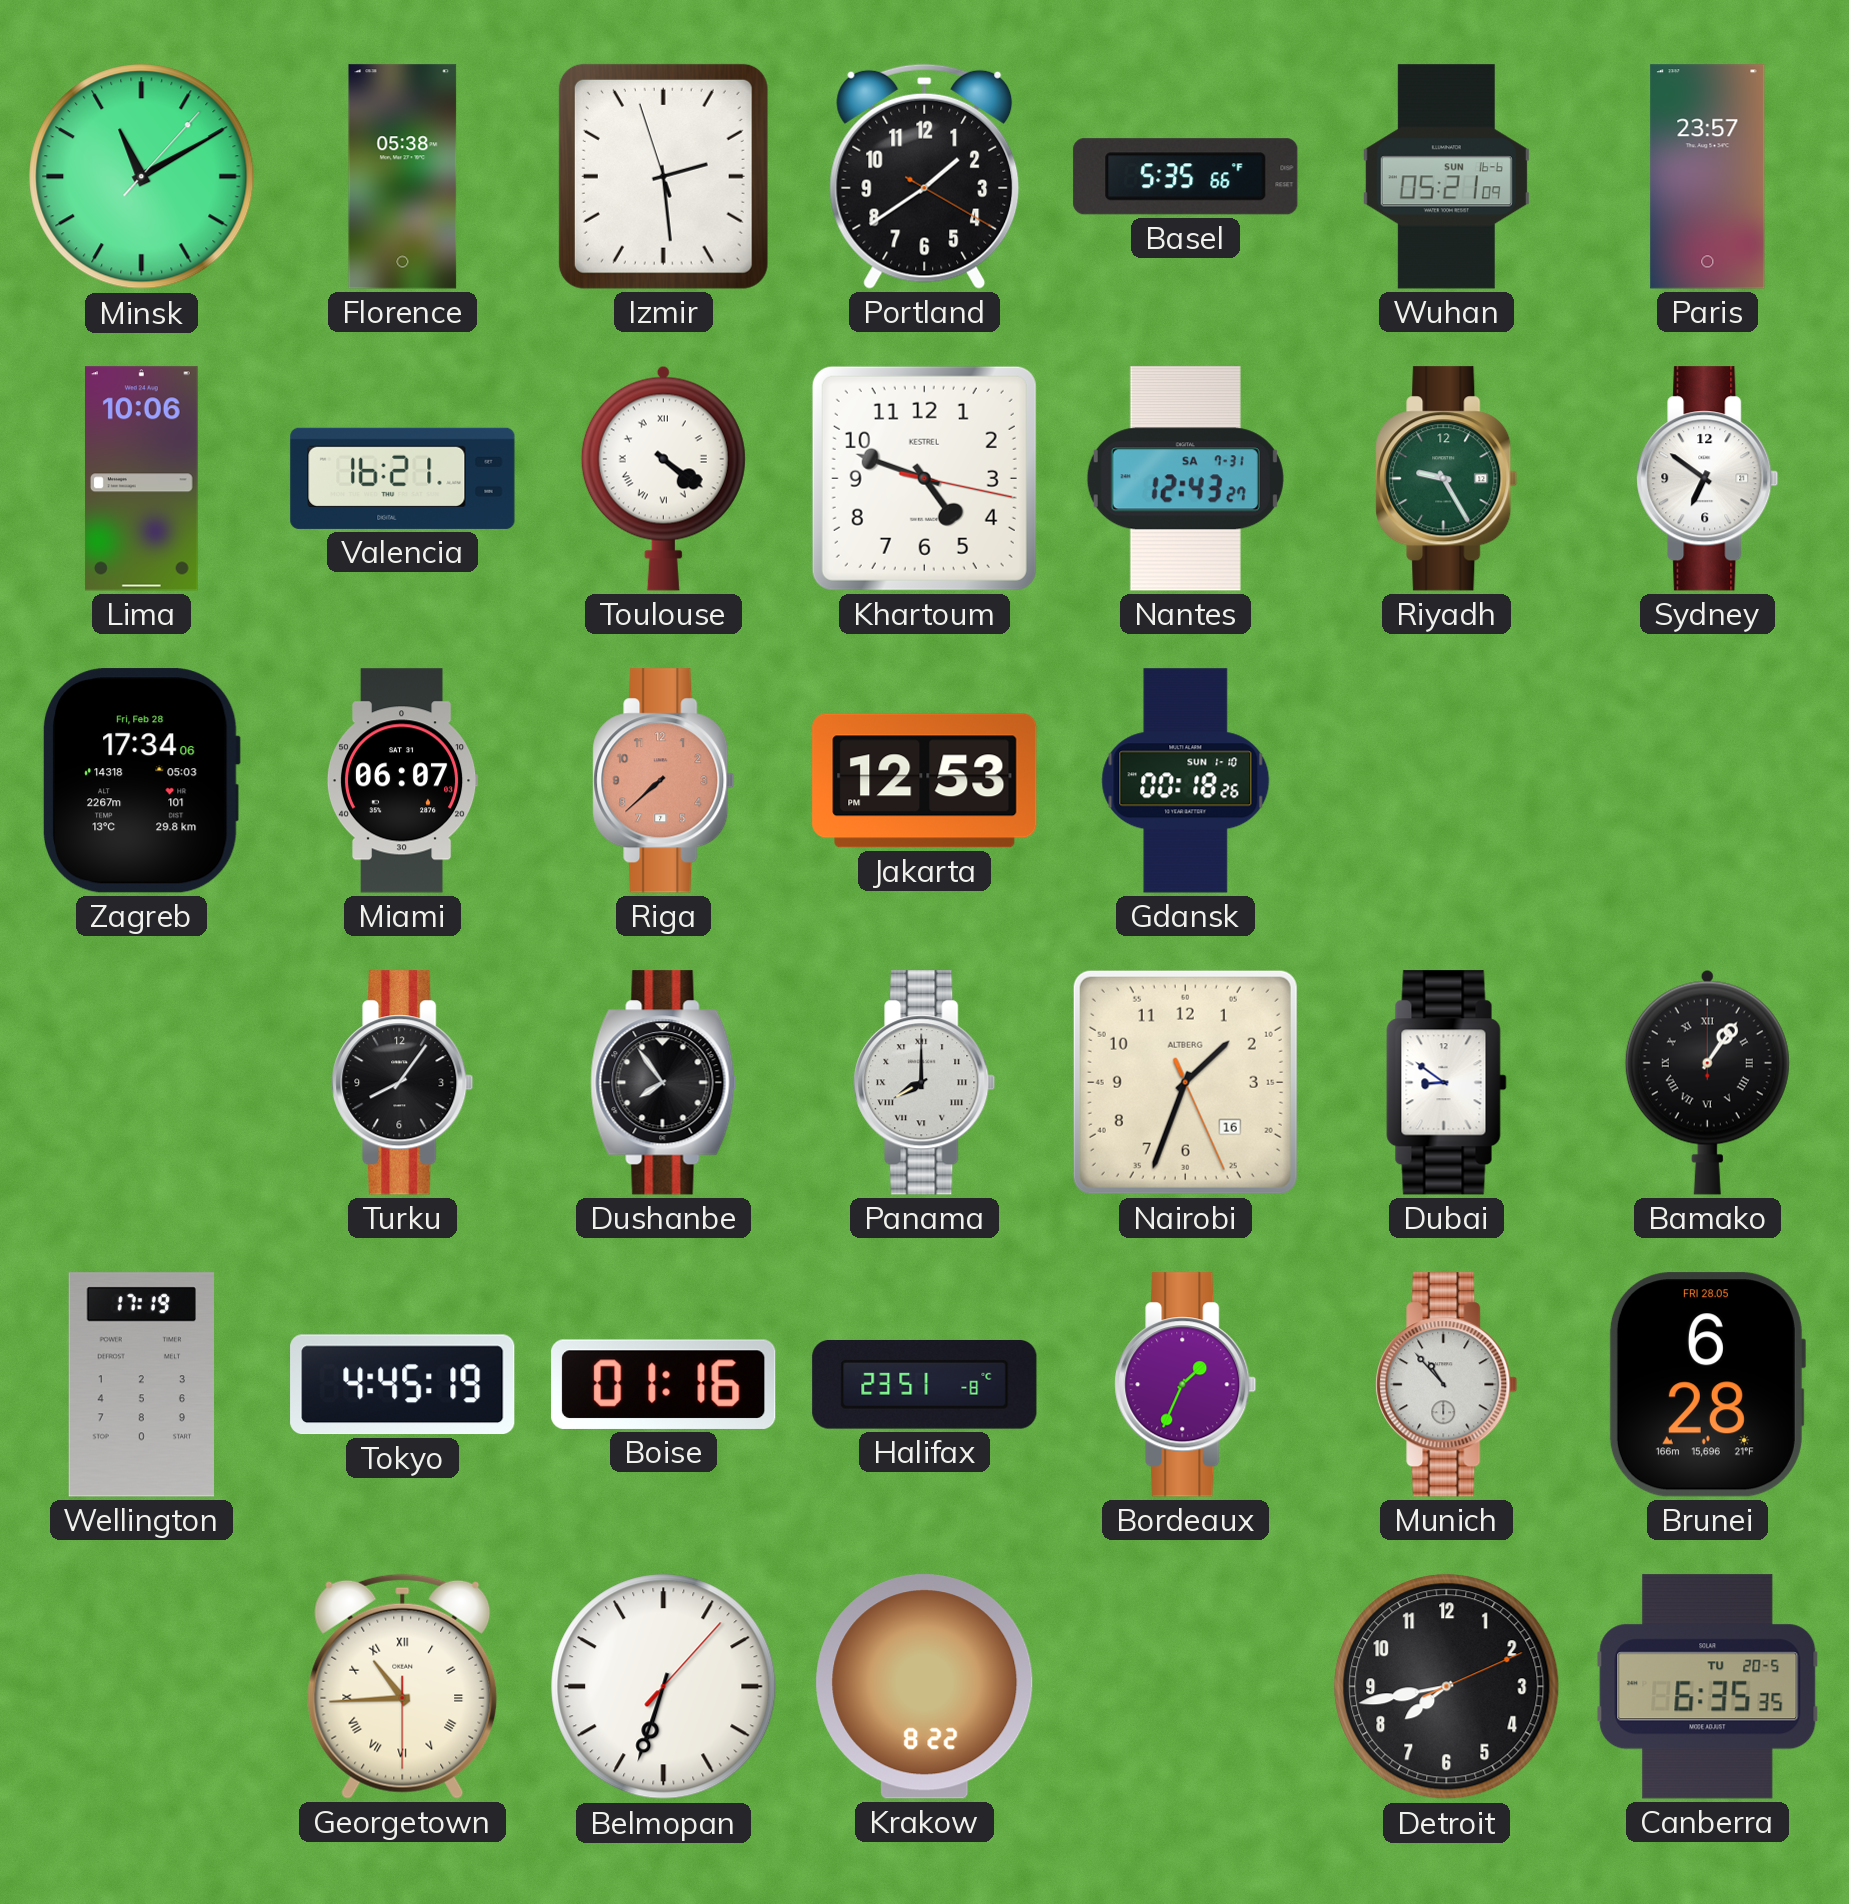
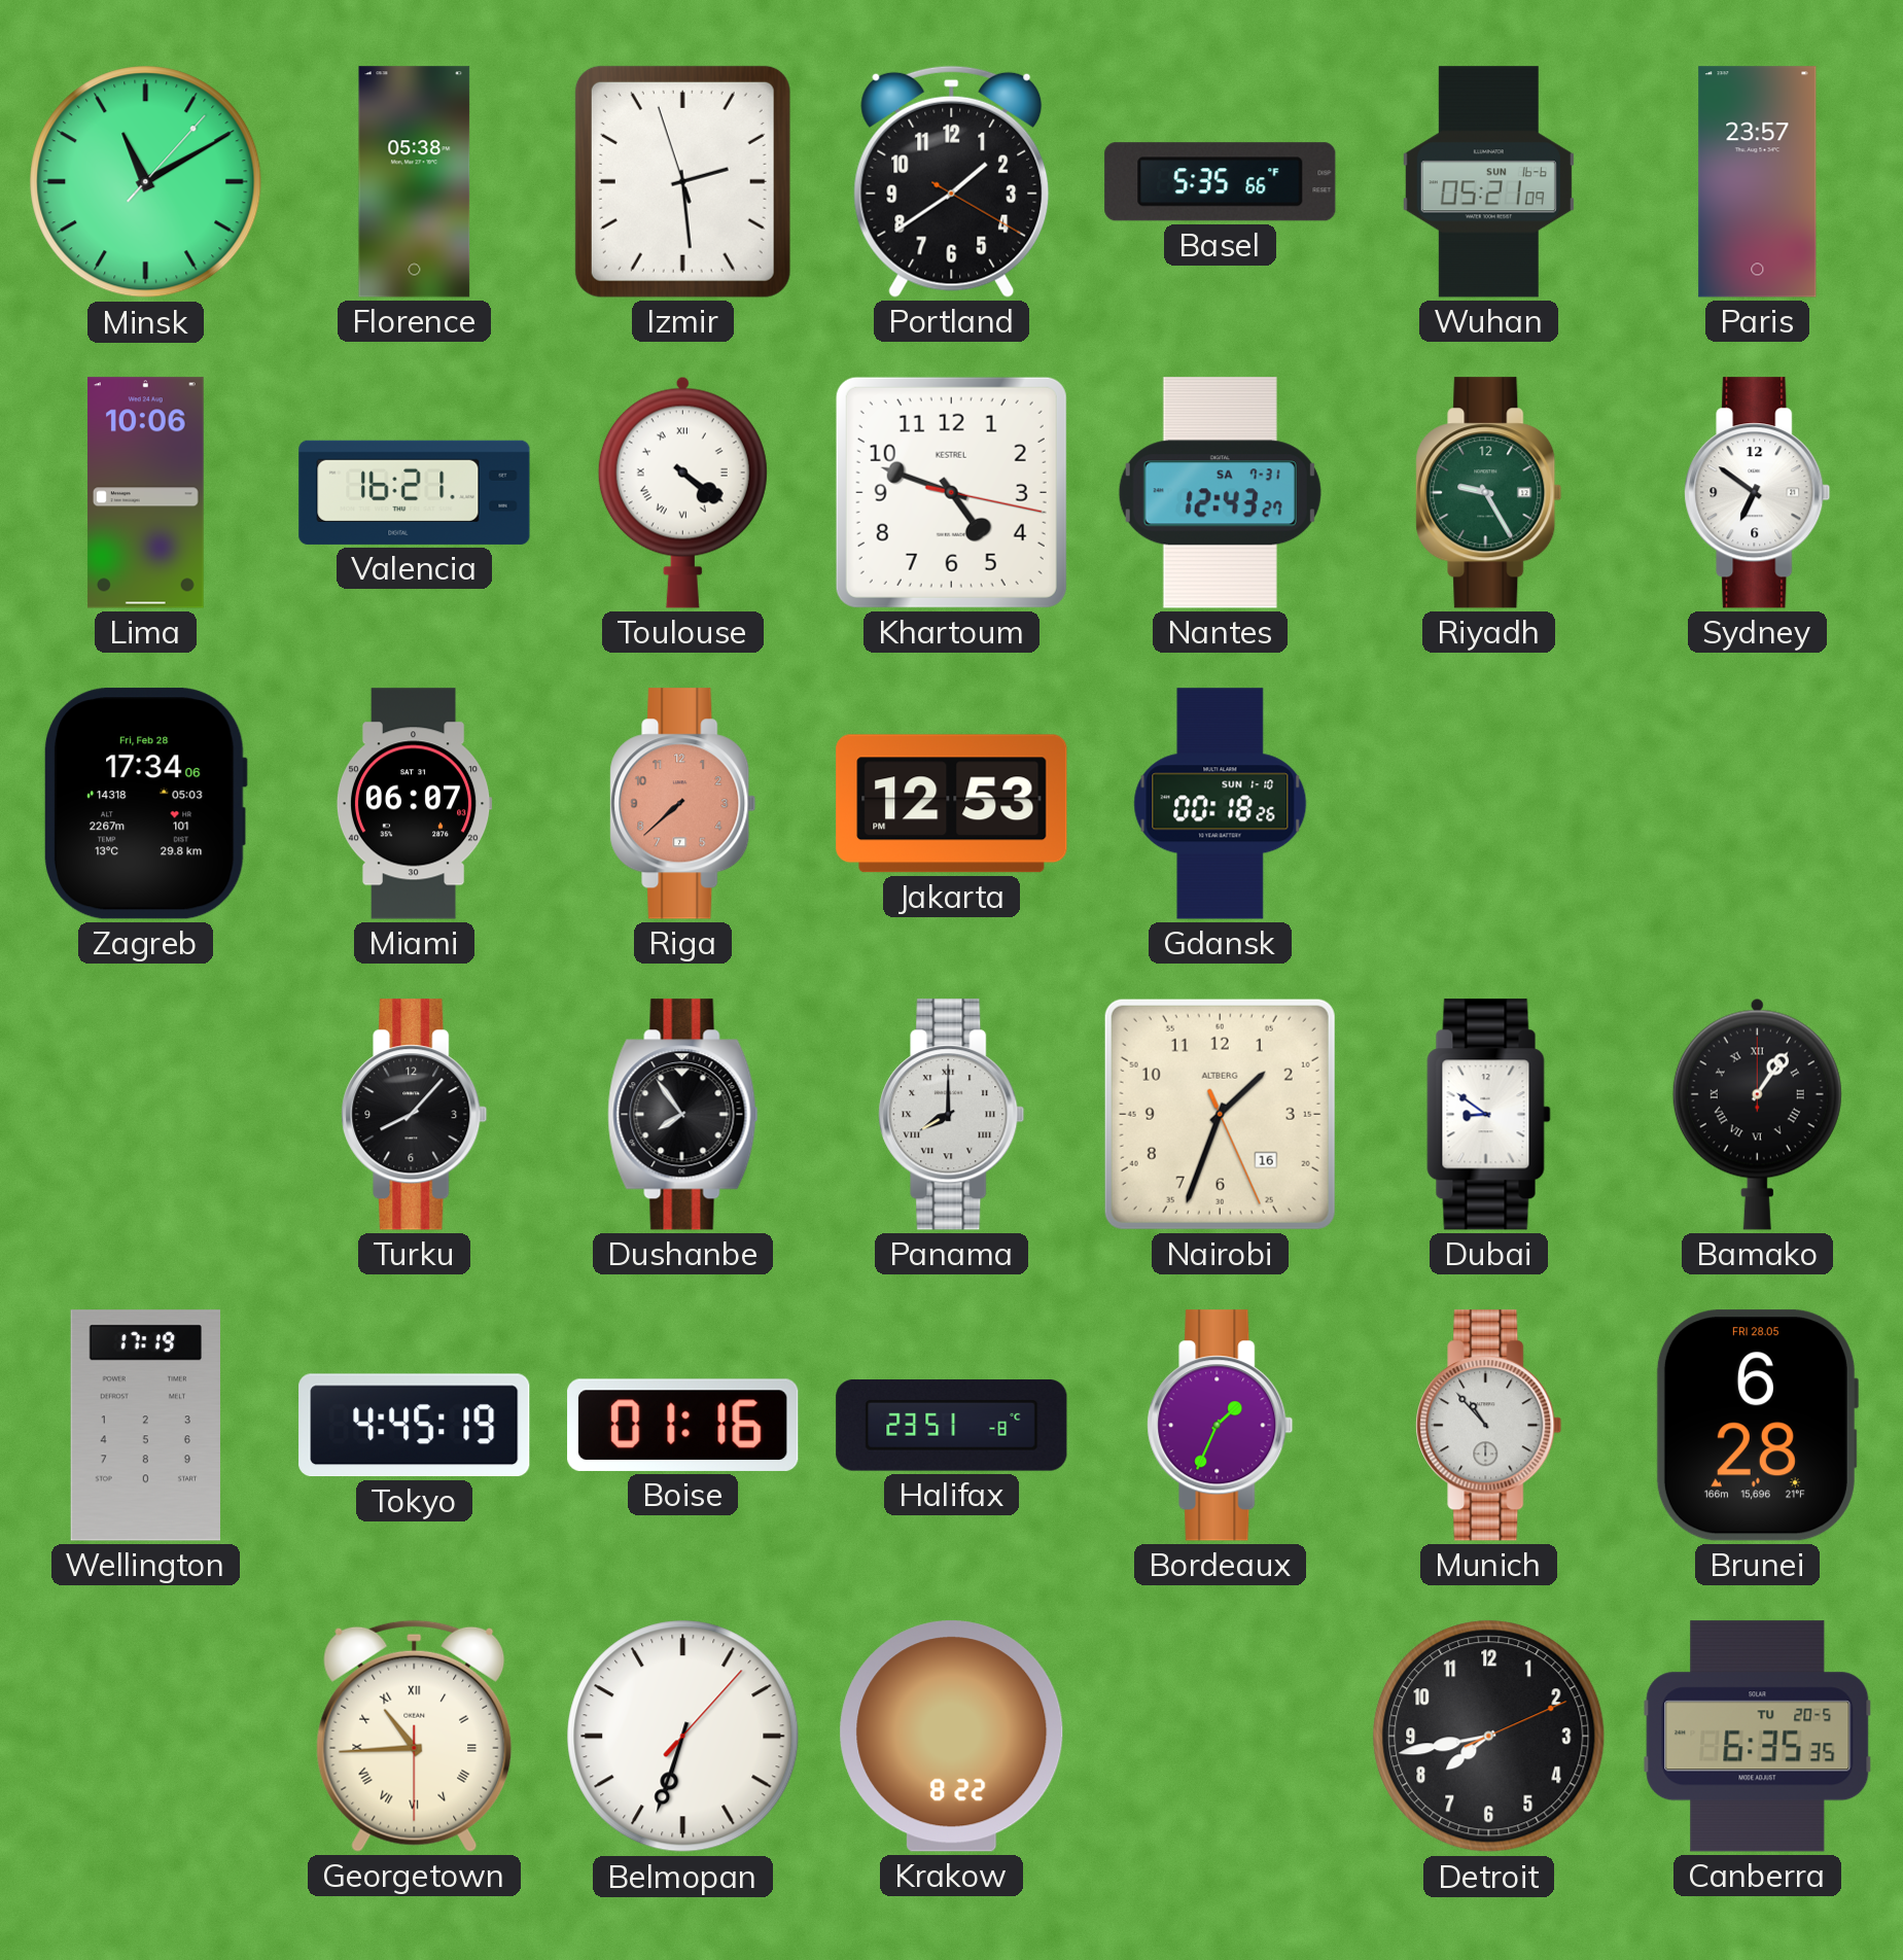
Turku: 8:06 -> 8:07 (415, 1115)
